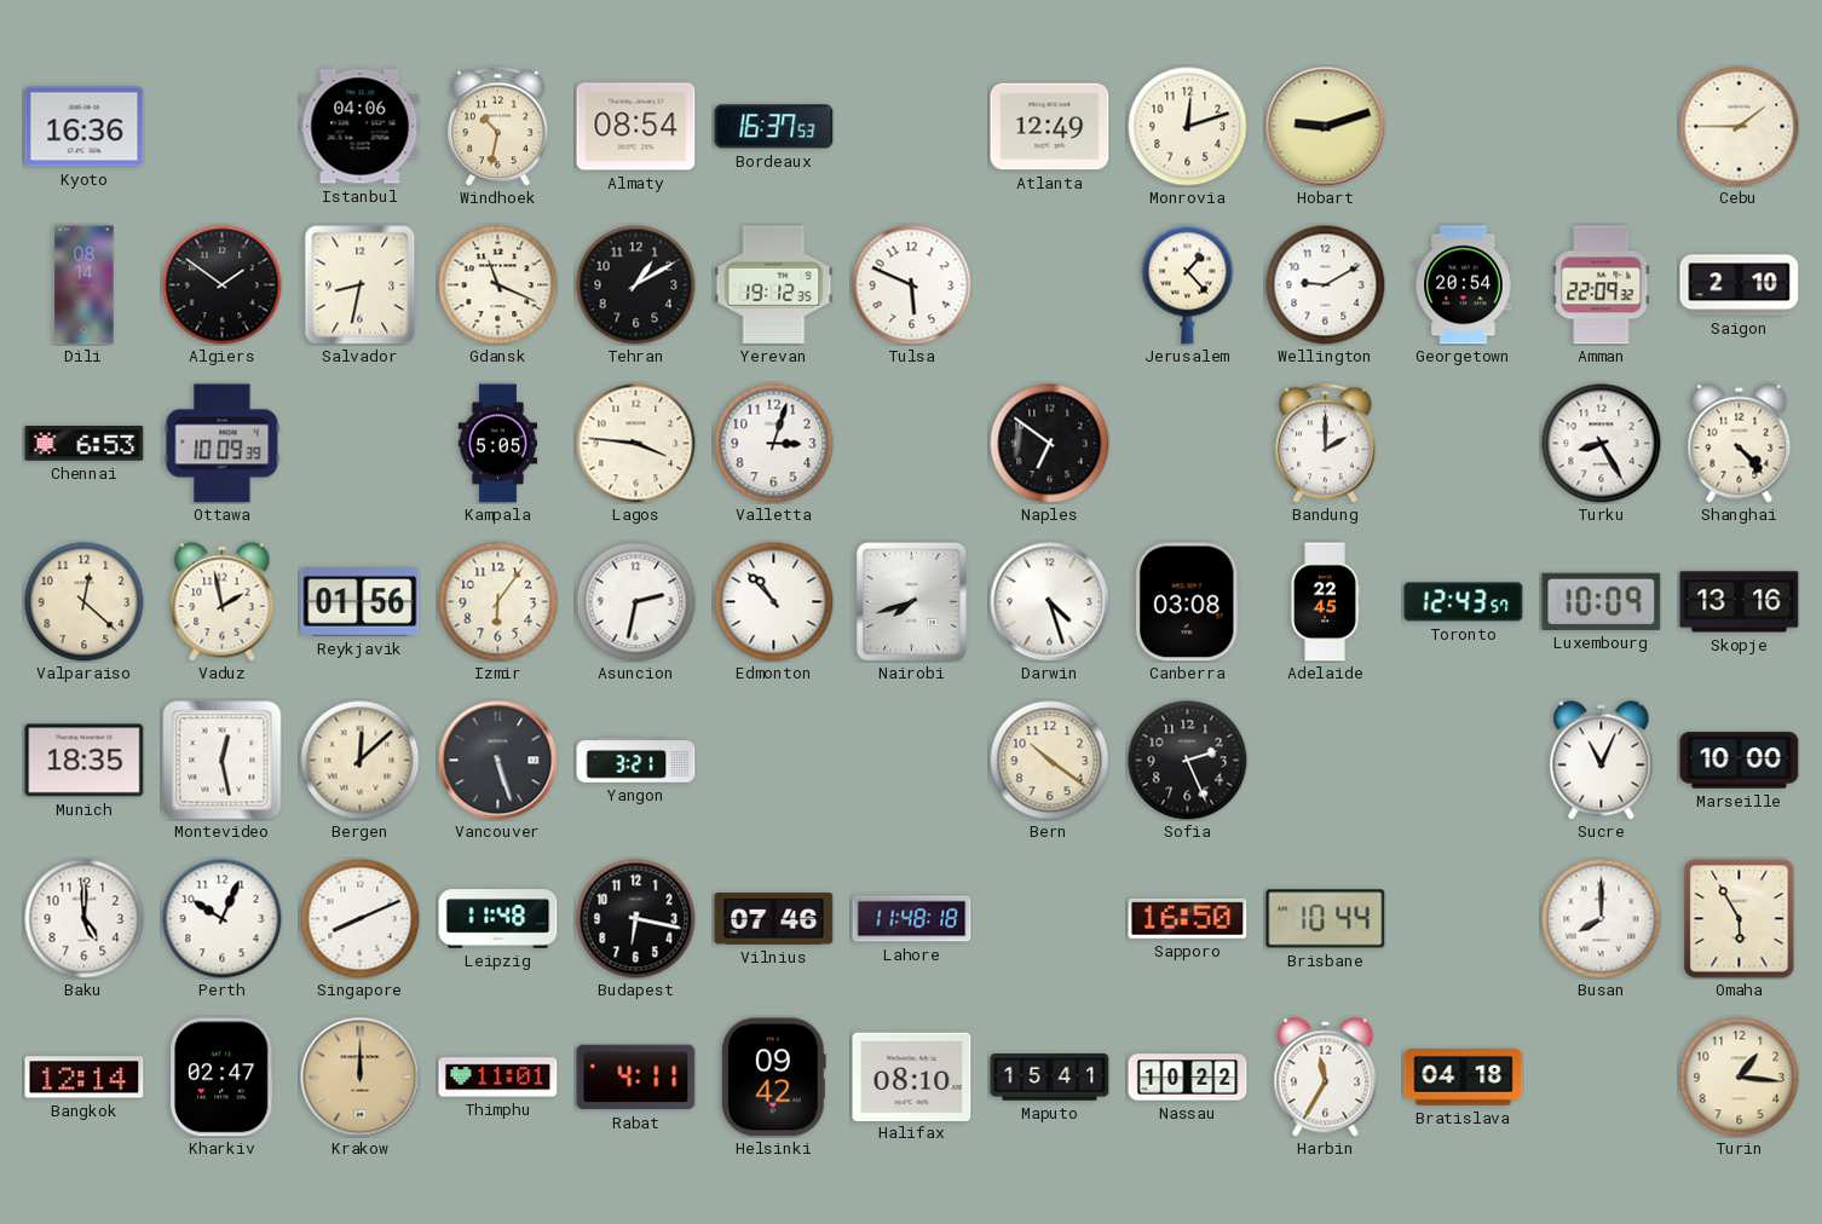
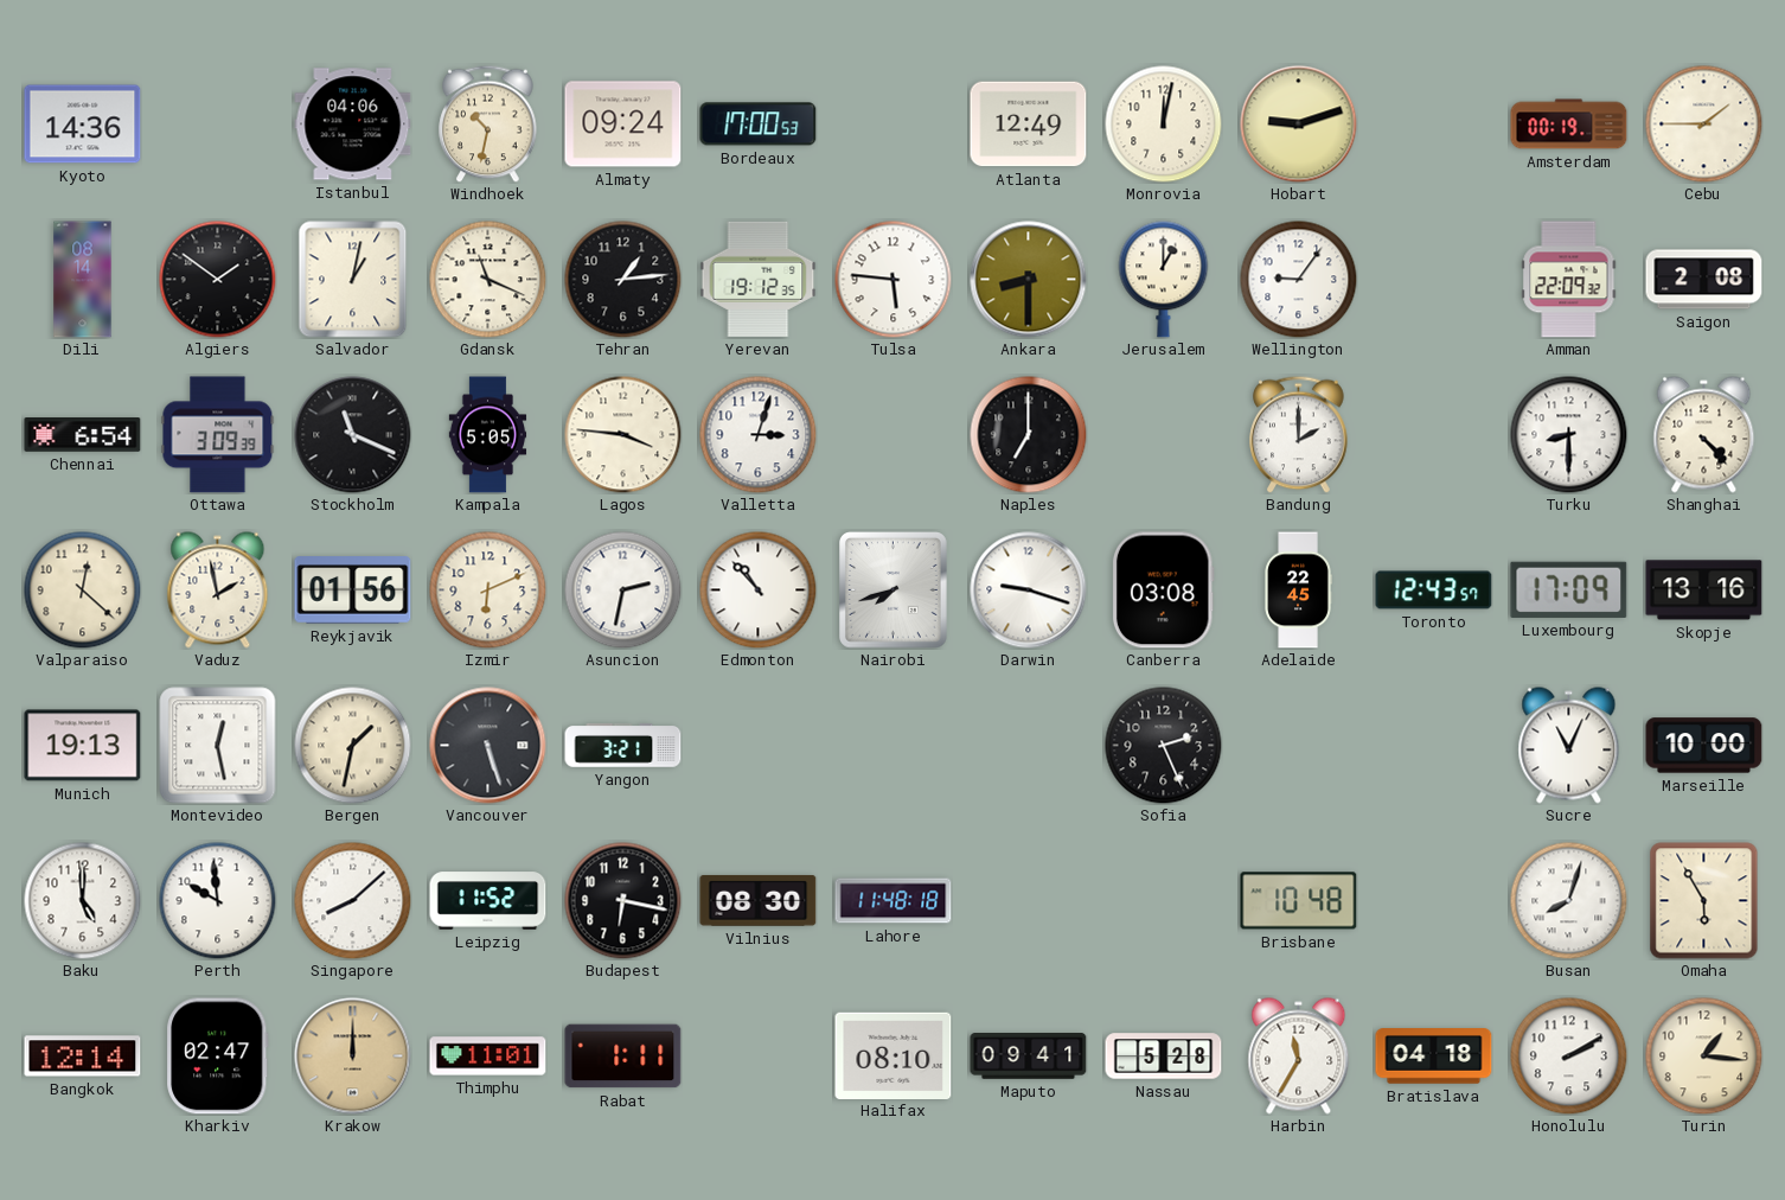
Kyoto: 16:36 -> 14:36 (83, 125)
Almaty: 08:54 -> 09:24 (623, 125)
Bordeaux: 16:37 -> 17:00 (759, 125)
Monrovia: 12:12 -> 12:02 (1164, 125)
Amsterdam: none -> 00:19 (1569, 125)
Salvador: 8:32 -> 1:02 (353, 280)
Tehran: 1:10 -> 1:14 (623, 280)
Tulsa: 5:49 -> 5:46 (894, 280)
Ankara: none -> 8:30 (1029, 280)
Jerusalem: 1:23 -> 1:00 (1164, 280)
Wellington: 9:10 -> 9:06 (1299, 280)
Georgetown: 20:54 -> none (1464, 285)
Saigon: 2:10 -> 2:08 (1704, 280)
Chennai: 6:53 -> 6:54 (83, 435)
Ottawa: 10:09 -> 3:09 (218, 435)
Stockholm: none -> 11:19 (353, 435)
Naples: 6:51 -> 7:00 (1029, 435)
Turku: 8:25 -> 8:30 (1569, 435)
Izmir: 6:06 -> 6:11 (488, 591)
Darwin: 4:27 -> 9:18 (1029, 591)
Luxembourg: 10:09 -> 17:09 (1569, 589)
Munich: 18:35 -> 19:13 (83, 746)
Bergen: 12:08 -> 1:32 (353, 746)
Bern: 10:21 -> none (1050, 761)
Perth: 10:04 -> 9:59 (218, 901)
Singapore: 8:11 -> 8:08 (353, 901)
Leipzig: 11:48 -> 11:52 (488, 901)
Vilnius: 07:46 -> 08:30 (759, 900)
Sapporo: 16:50 -> none (1188, 918)
Brisbane: 10:44 -> 10:48 (1299, 901)
Busan: 8:00 -> 8:03 (1569, 901)
Rabat: 4:11 -> 1:11 (623, 1057)
Helsinki: 09:42 -> none (773, 1078)
Maputo: 15:41 -> 09:41 (1029, 1057)
Nassau: 10:22 -> 5:28 (1164, 1057)
Honolulu: none -> 2:10 (1569, 1057)
